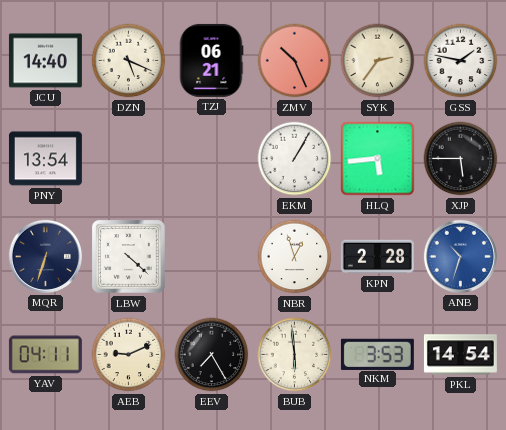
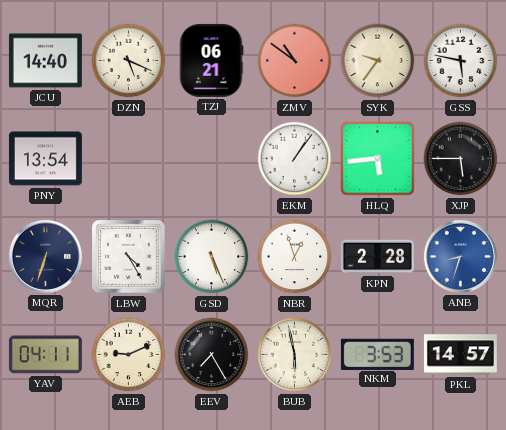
ZMV: 10:26 -> 10:51 (295, 61)
SYK: 2:36 -> 9:36 (378, 61)
GSS: 1:47 -> 5:47 (461, 61)
EKM: 1:05 -> 1:06 (295, 159)
LBW: 4:22 -> 4:25 (129, 257)
GSD: none -> 5:26 (212, 257)
ANB: 10:33 -> 8:33 (460, 256)
BUB: 5:59 -> 5:58 (295, 355)
PKL: 14:54 -> 14:57 (460, 355)
